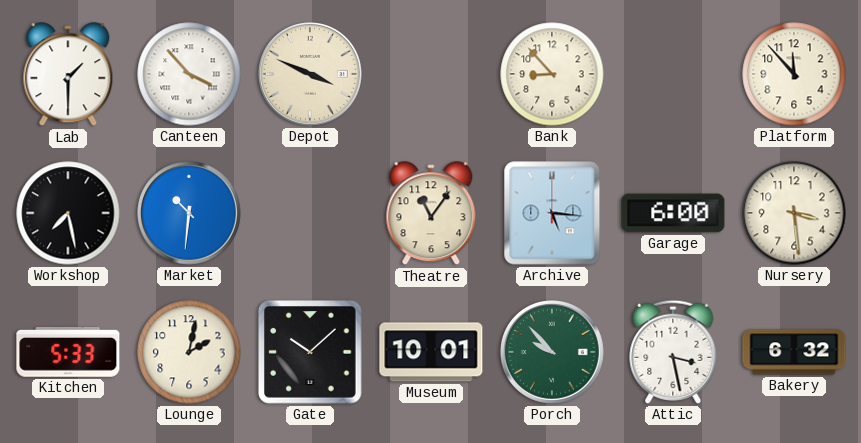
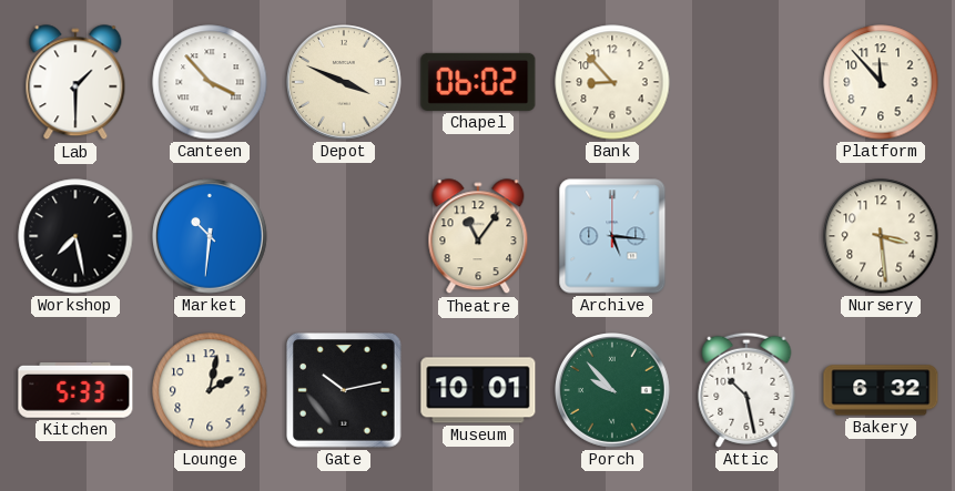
Chapel: none -> 06:02 (478, 82)
Garage: 6:00 -> none (673, 213)
Gate: 10:08 -> 10:13 (344, 390)
Attic: 3:28 -> 10:28 (746, 390)
